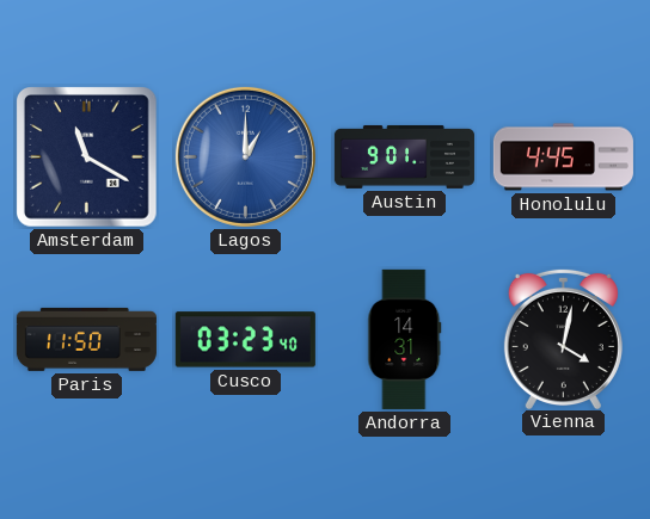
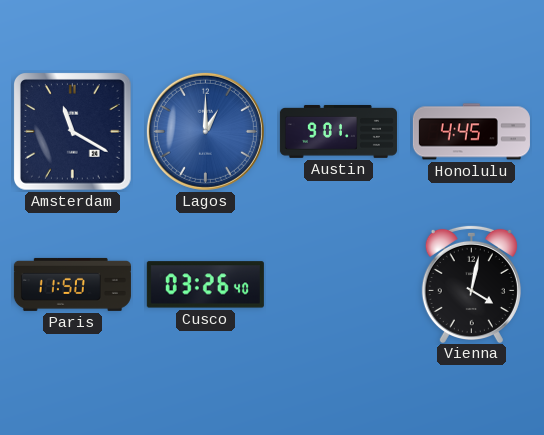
Cusco: 03:23 -> 03:26 (205, 285)
Andorra: 14:31 -> none (405, 339)
